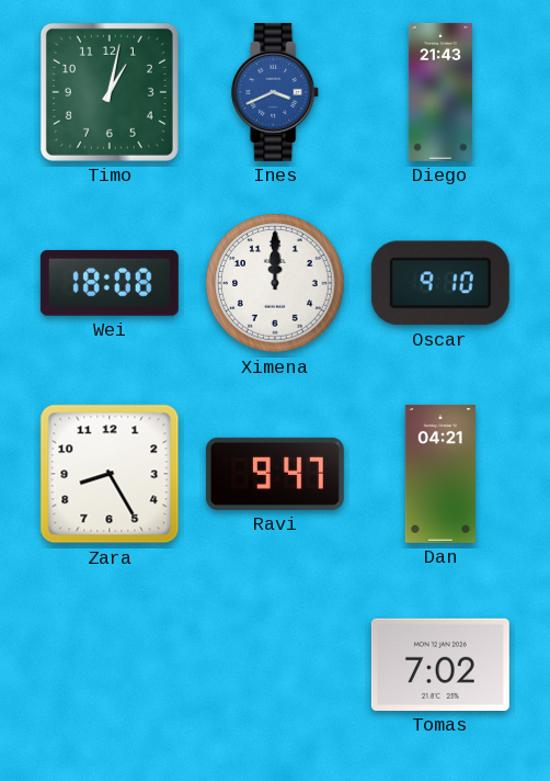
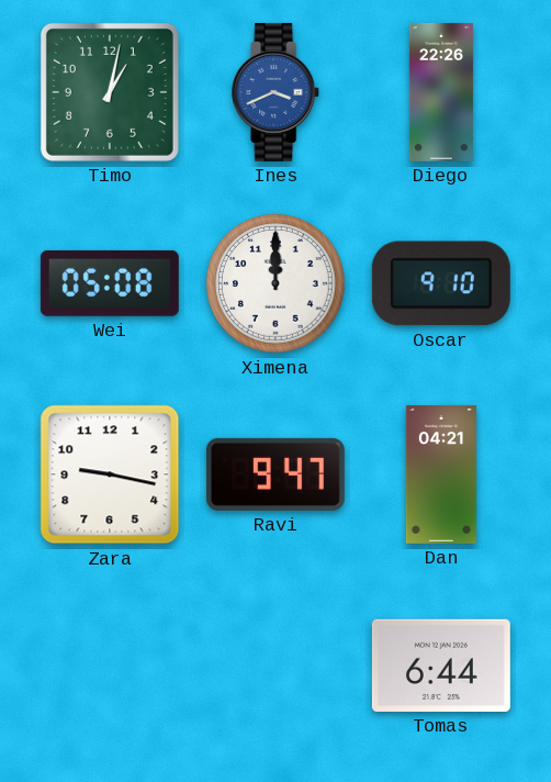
Diego: 21:43 -> 22:26 (441, 92)
Wei: 18:08 -> 05:08 (110, 283)
Zara: 8:25 -> 9:17 (110, 474)
Tomas: 7:02 -> 6:44 (441, 666)
